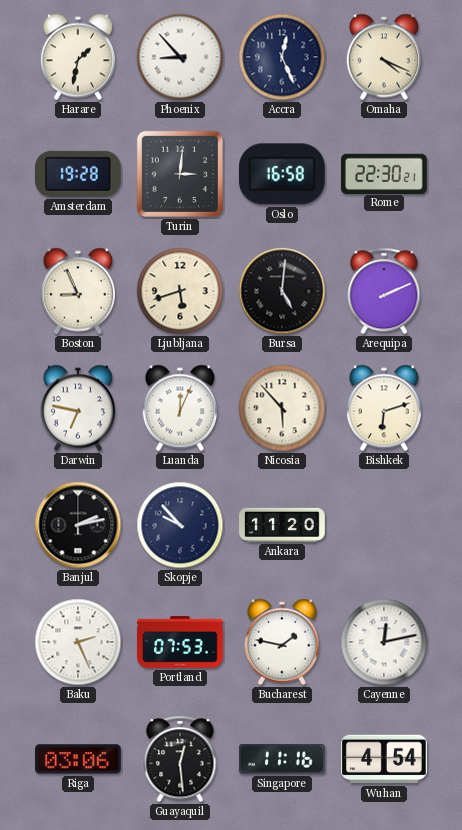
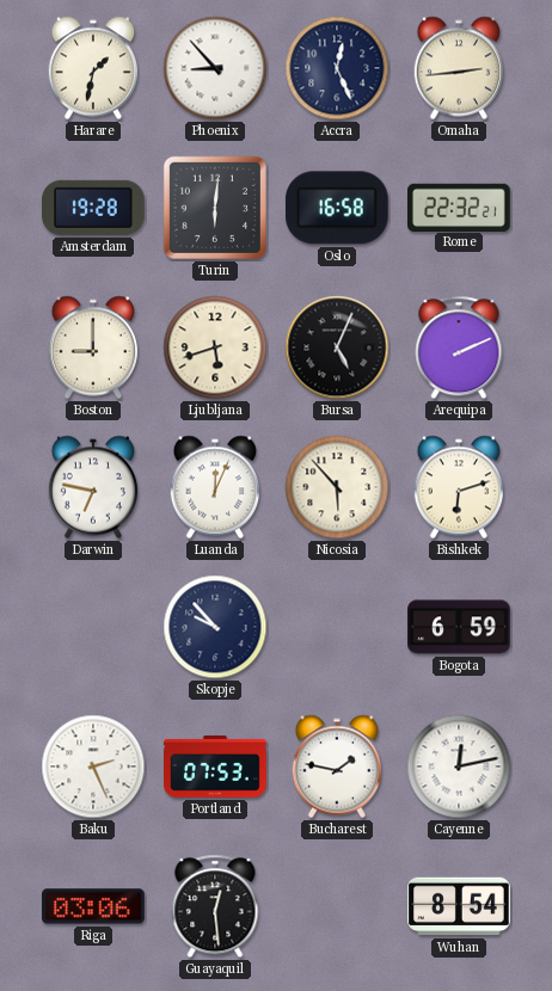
Omaha: 4:19 -> 2:44 (458, 68)
Turin: 3:01 -> 6:01 (215, 208)
Rome: 22:30 -> 22:32 (460, 207)
Boston: 8:56 -> 9:00 (92, 347)
Bursa: 5:01 -> 5:04 (337, 347)
Banjul: 2:13 -> none (78, 525)
Ankara: 11:20 -> none (282, 525)
Bogota: none -> 6:59 (459, 627)
Singapore: 11:16 -> none (283, 760)
Wuhan: 4:54 -> 8:54 (459, 906)
